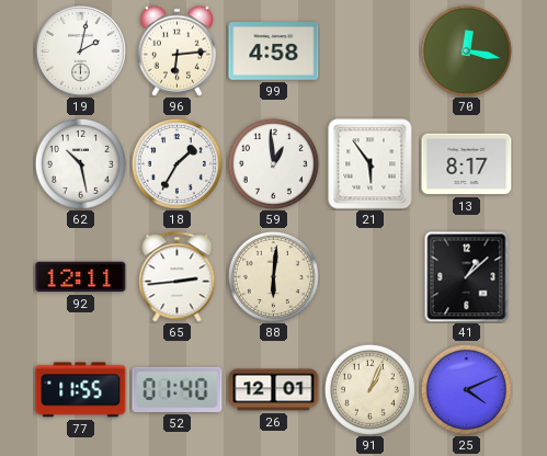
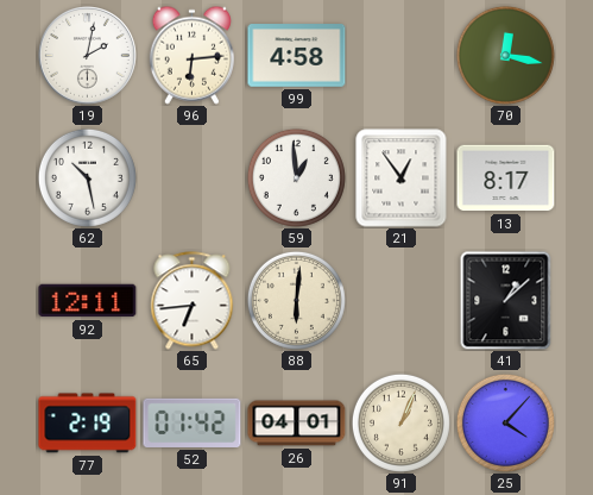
18: 1:35 -> none (176, 163)
21: 5:54 -> 12:54 (402, 178)
65: 2:44 -> 6:44 (193, 301)
77: 11:55 -> 2:19 (88, 424)
52: 01:40 -> 01:42 (193, 422)
26: 12:01 -> 04:01 (297, 424)
25: 4:11 -> 4:07 (505, 422)
